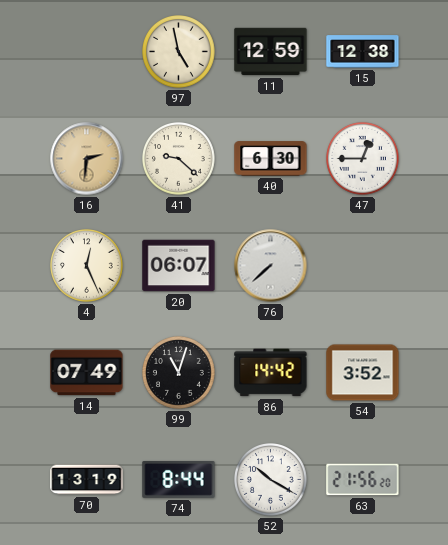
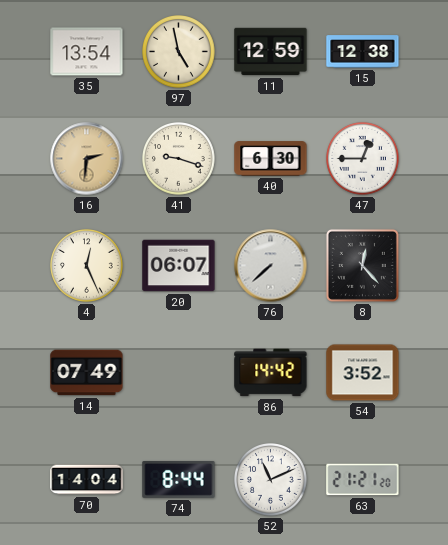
35: none -> 13:54 (87, 52)
41: 9:22 -> 9:18 (179, 159)
8: none -> 12:23 (362, 265)
99: 11:03 -> none (179, 373)
70: 13:19 -> 14:04 (87, 480)
52: 10:20 -> 11:11 (271, 480)
63: 21:56 -> 21:21 (363, 480)
